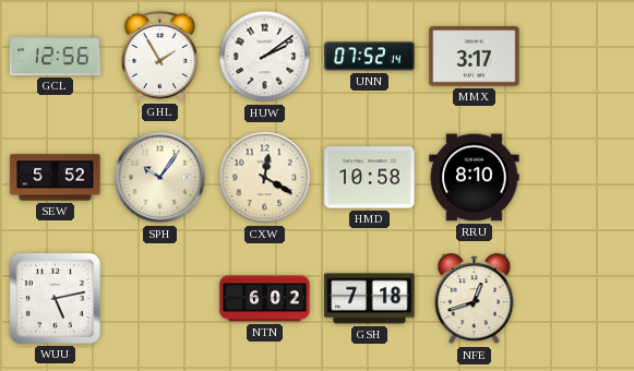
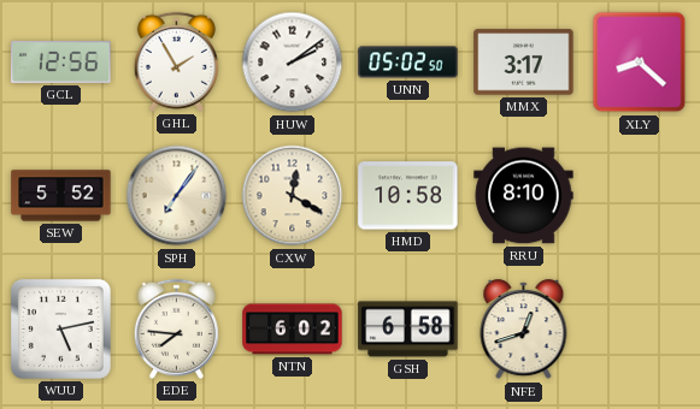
UNN: 07:52 -> 05:02 (408, 63)
XLY: none -> 8:22 (640, 63)
SPH: 10:06 -> 7:06 (177, 196)
EDE: none -> 7:46 (176, 328)
GSH: 7:18 -> 6:58 (408, 330)
